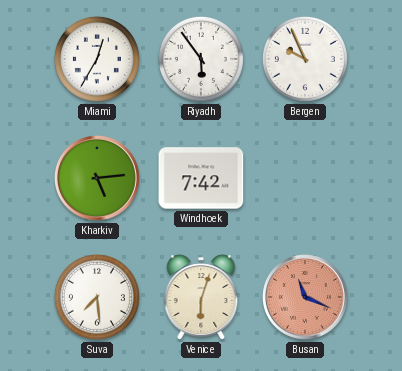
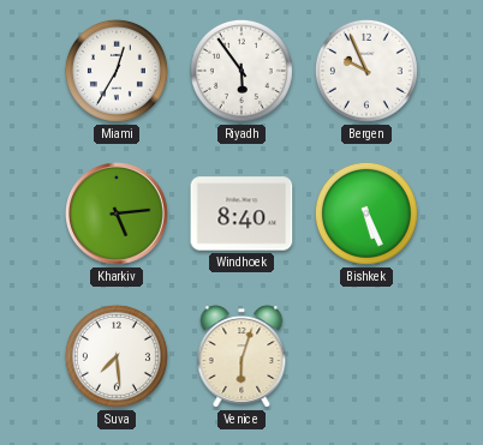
Windhoek: 7:42 -> 8:40 (241, 214)
Bishkek: none -> 5:26 (366, 214)
Busan: 11:19 -> none (306, 298)
